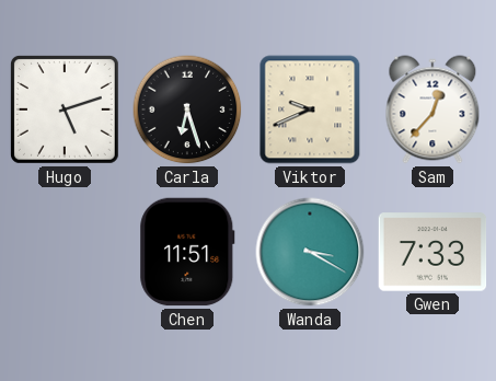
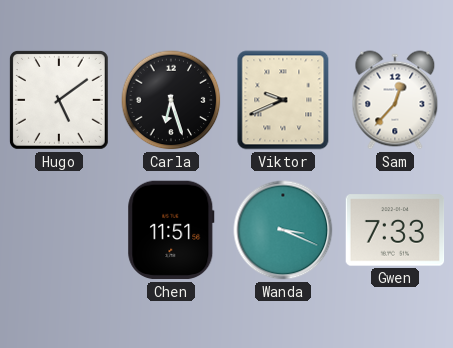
Hugo: 5:12 -> 5:09 (59, 100)
Wanda: 3:20 -> 3:19 (283, 230)
